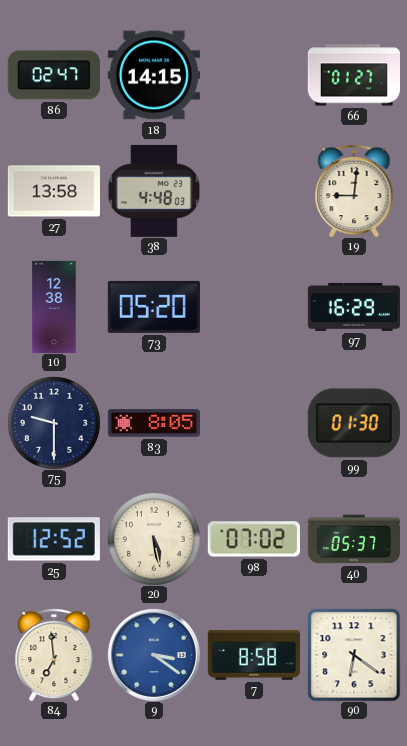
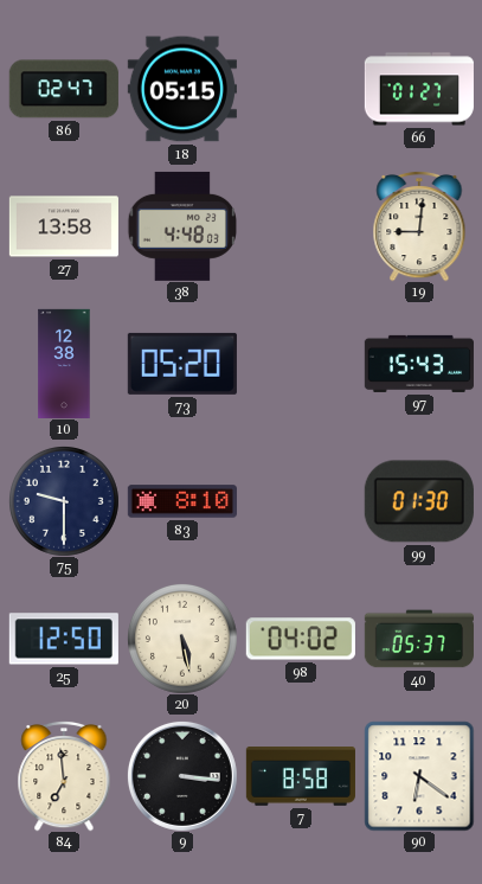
18: 14:15 -> 05:15 (182, 89)
97: 16:29 -> 15:43 (419, 364)
83: 8:05 -> 8:10 (182, 501)
25: 12:52 -> 12:50 (64, 639)
98: 07:02 -> 04:02 (301, 639)
9: 3:21 -> 3:16 (182, 776)
9 dial: blue -> black (182, 776)
